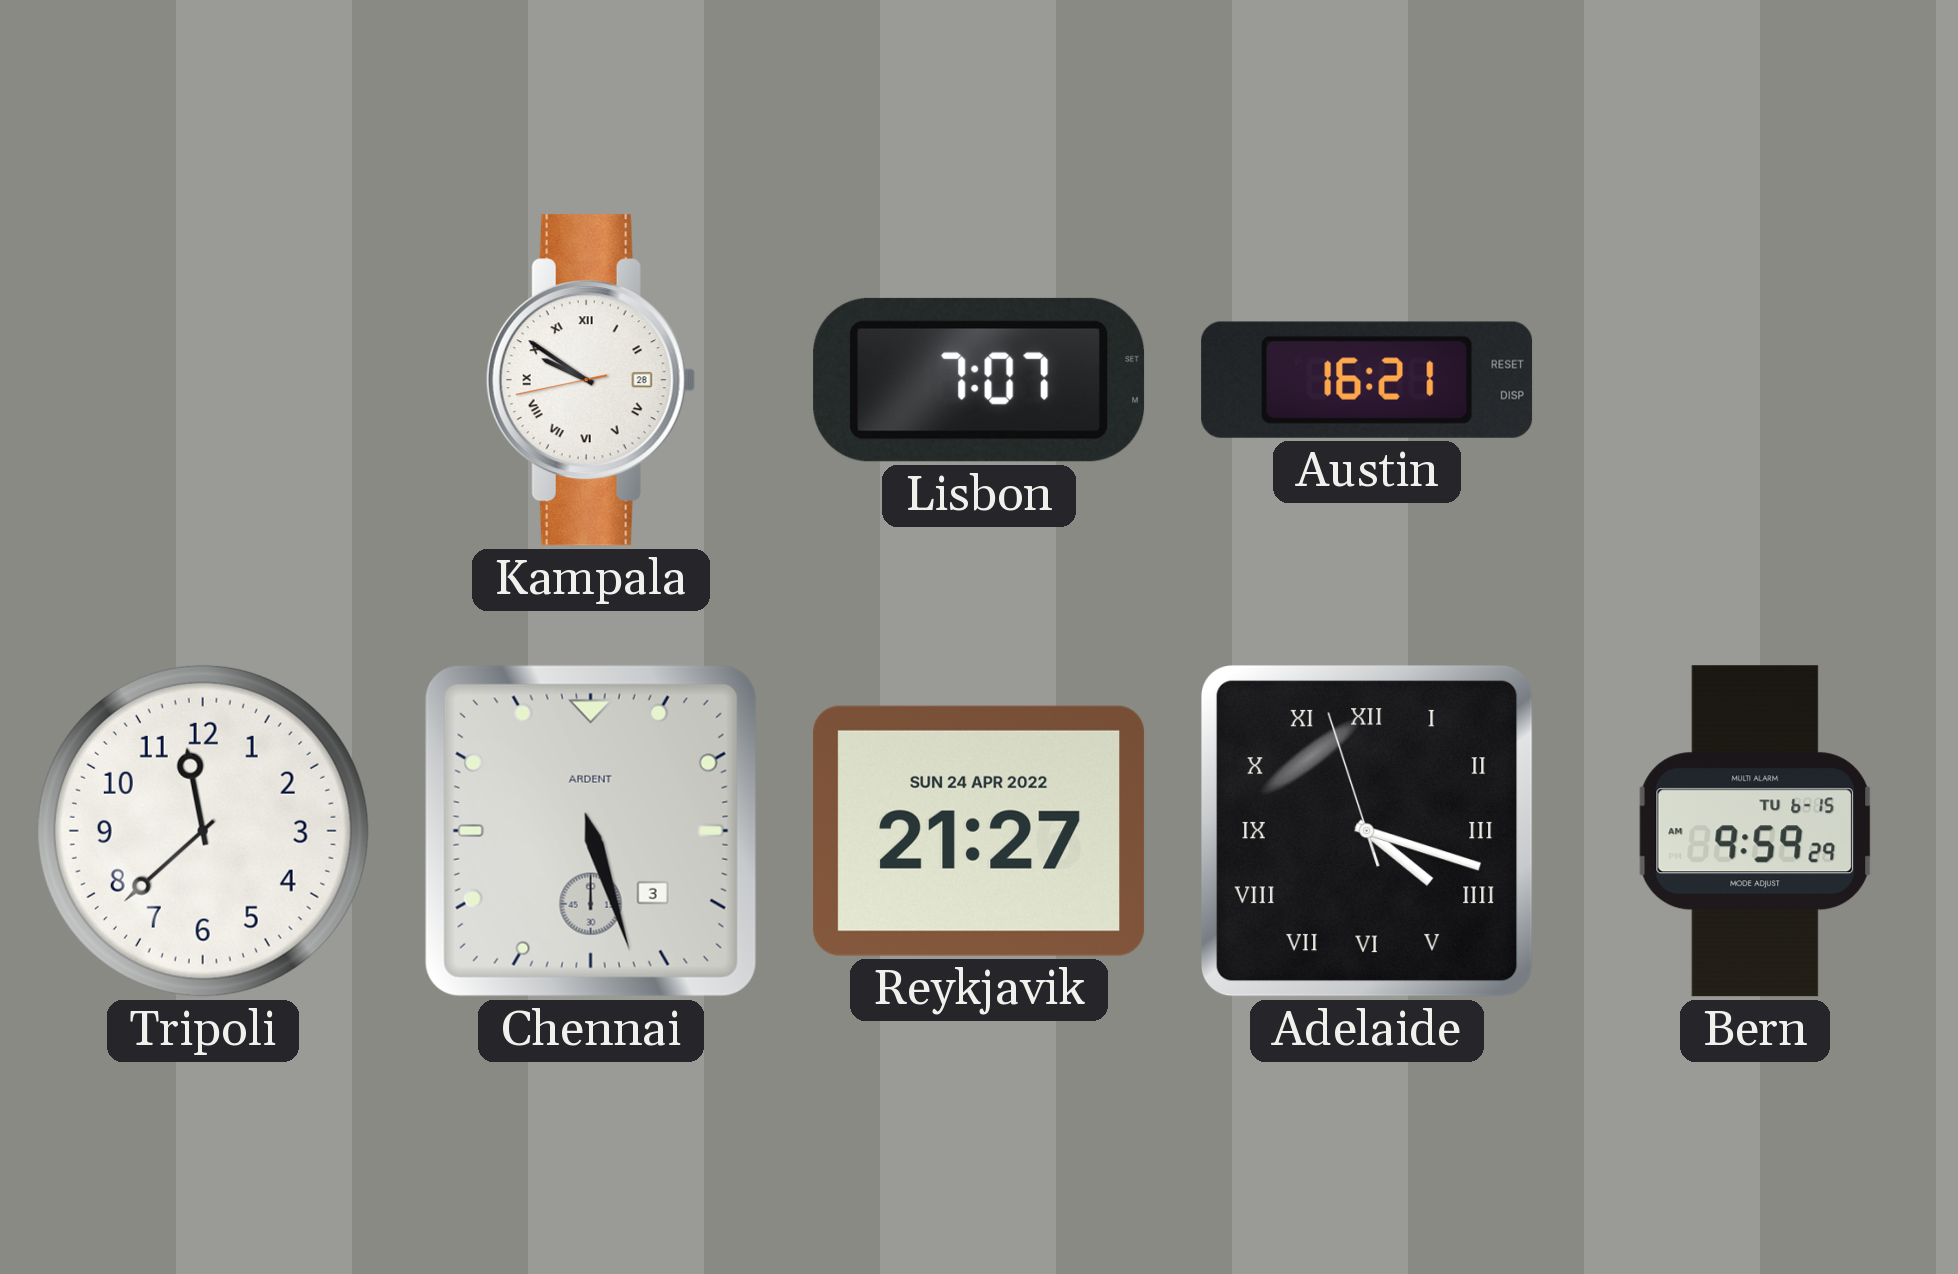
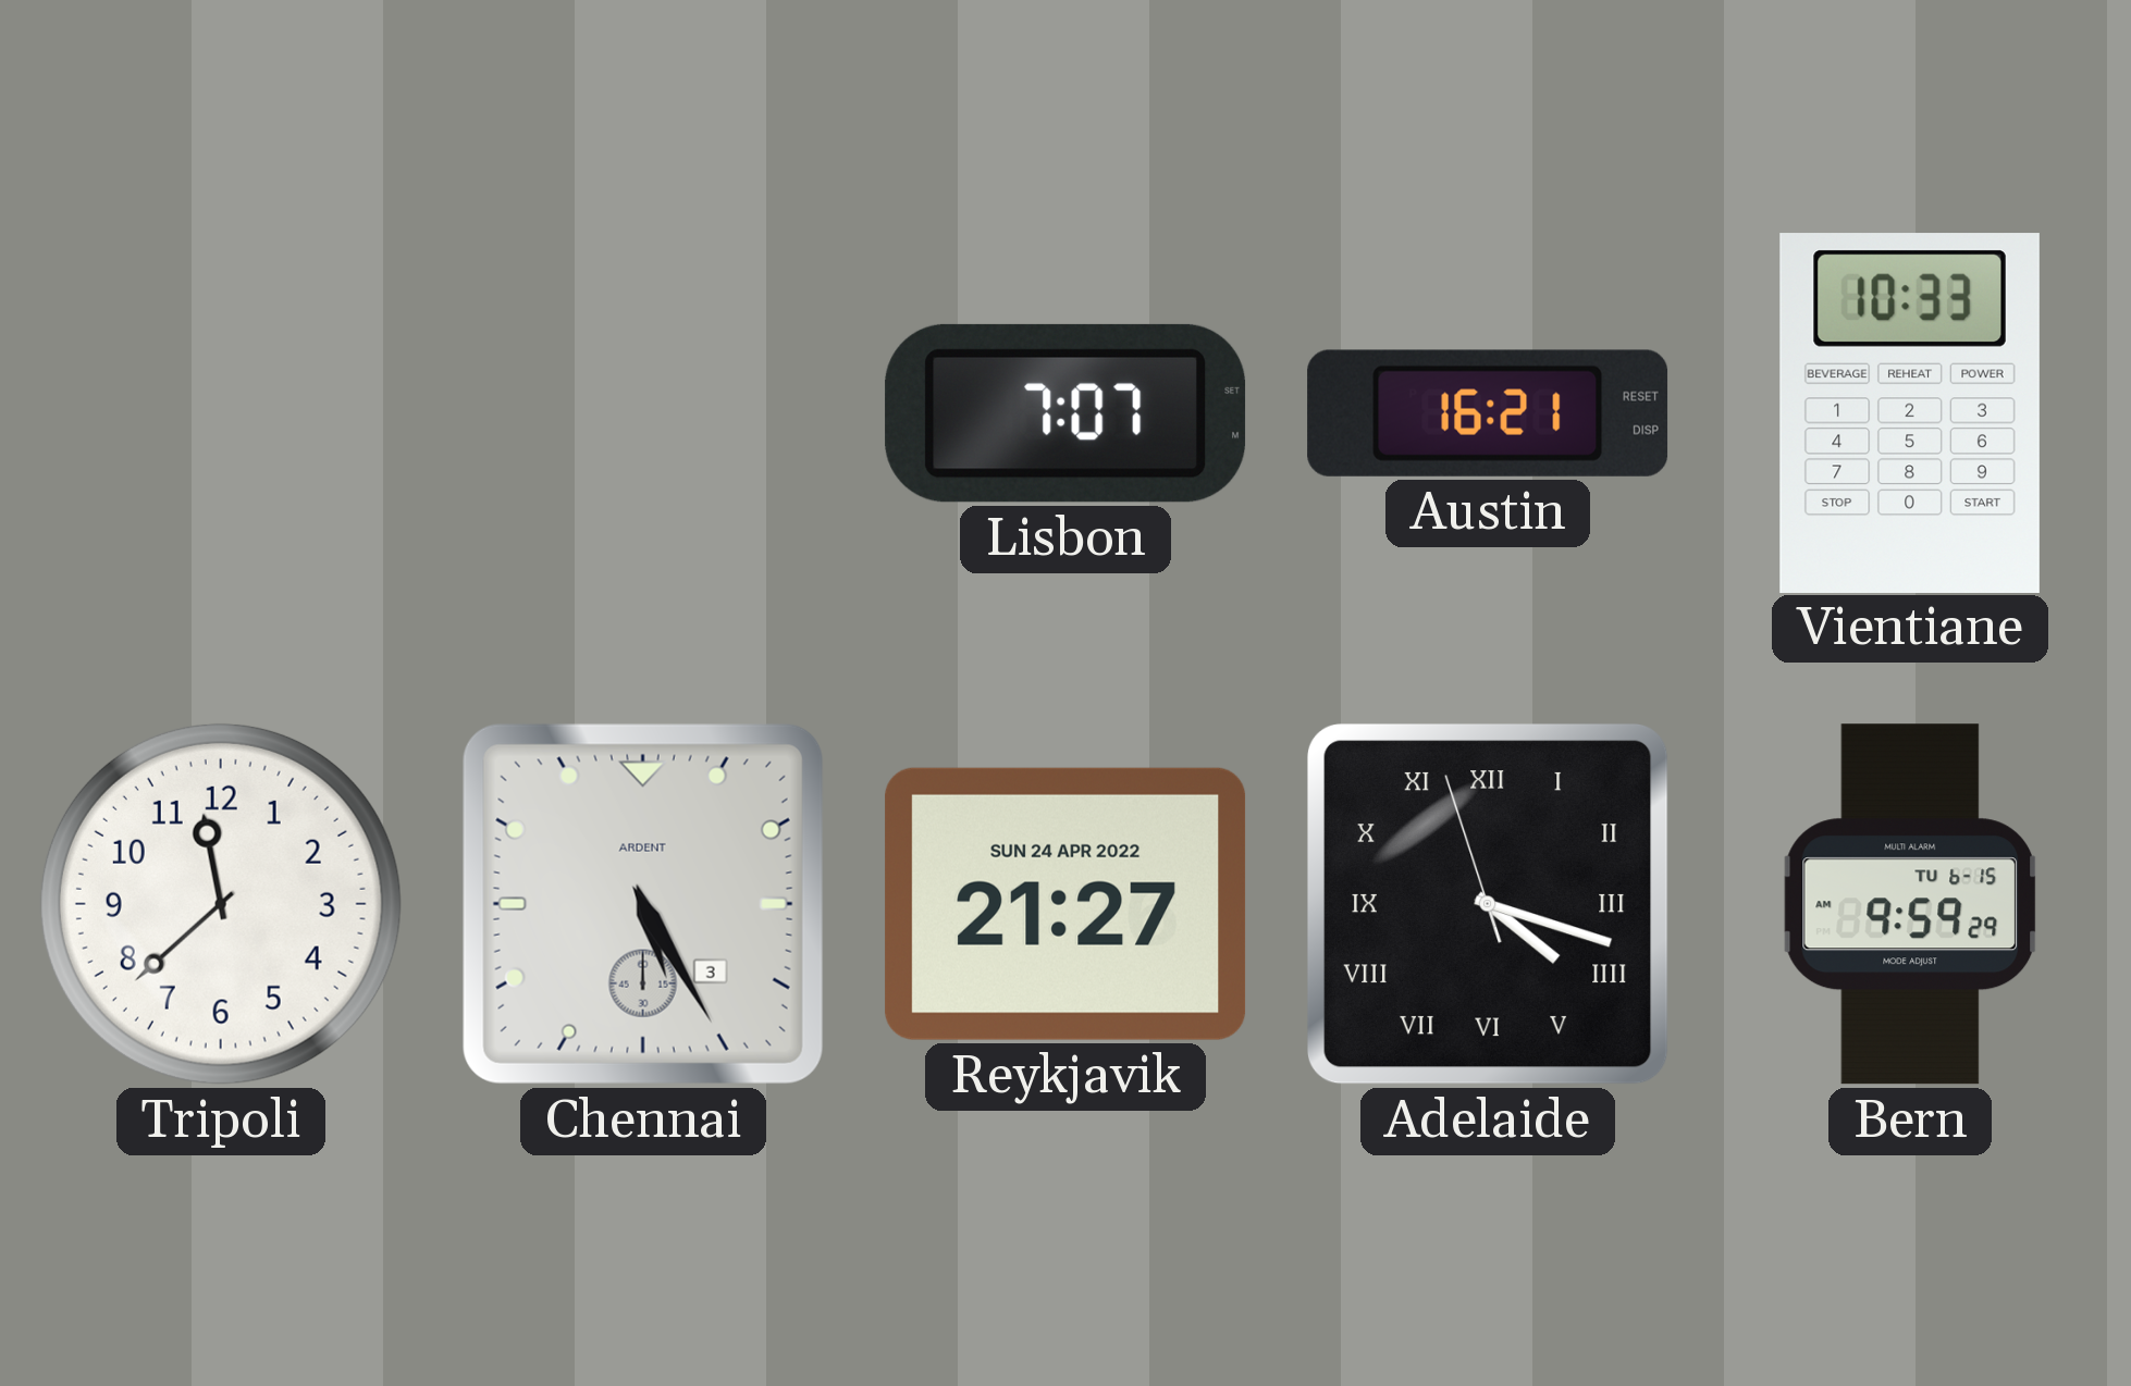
Kampala: 9:50 -> none (591, 380)
Vientiane: none -> 10:33 (1910, 412)
Chennai: 5:27 -> 5:25 (643, 904)
